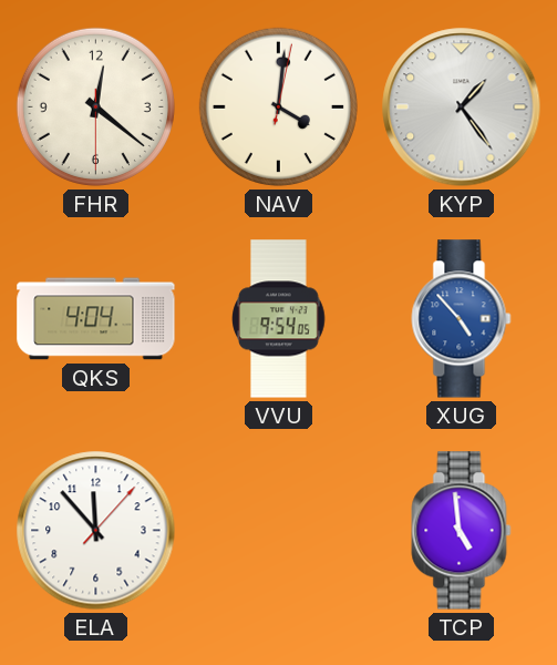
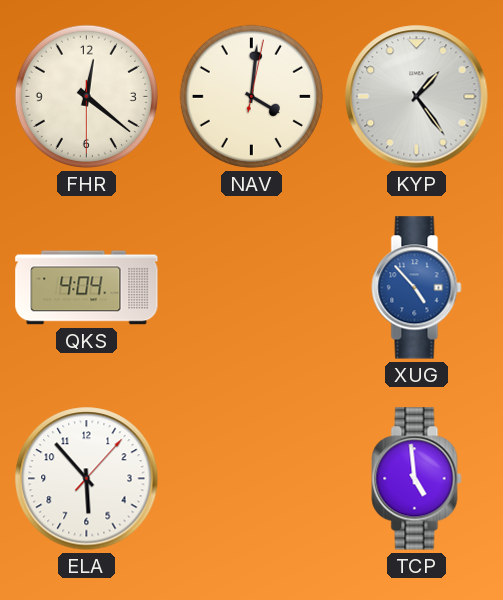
VVU: 9:54 -> none (279, 319)
ELA: 11:53 -> 5:53 (87, 479)
